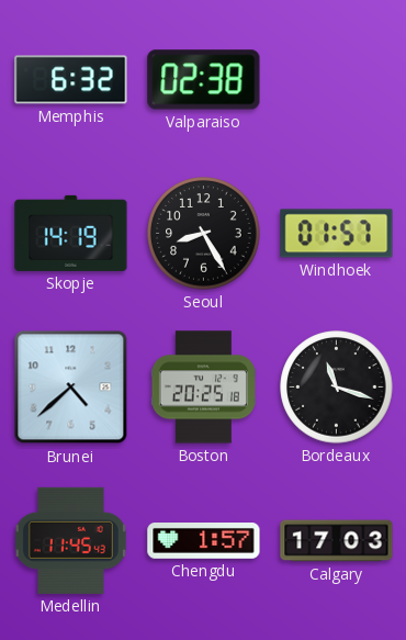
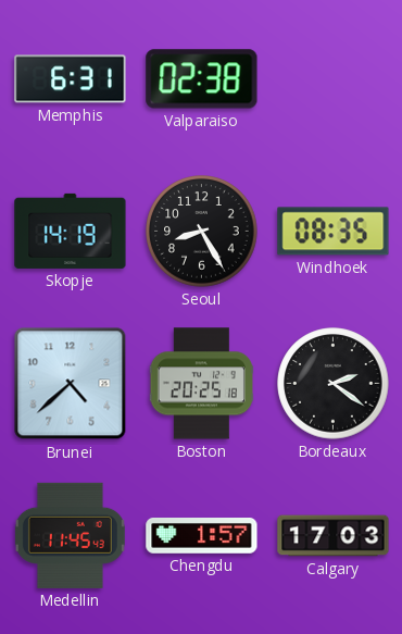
Memphis: 6:32 -> 6:31 (71, 79)
Windhoek: 01:57 -> 08:35 (334, 232)
Bordeaux: 11:18 -> 2:21 (334, 384)
